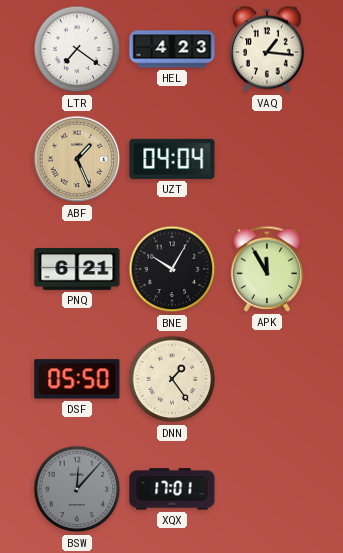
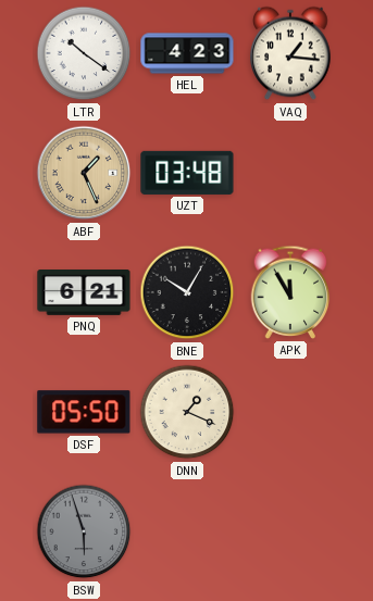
LTR: 7:21 -> 10:21 (84, 53)
UZT: 04:04 -> 03:48 (187, 173)
DNN: 1:24 -> 1:19 (187, 412)
BSW: 12:07 -> 5:57 (84, 531)
XQX: 17:01 -> none (172, 489)
